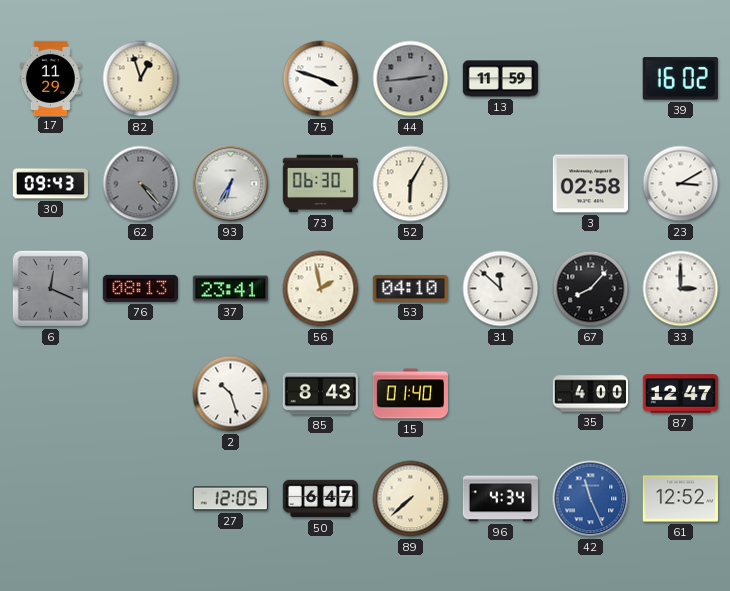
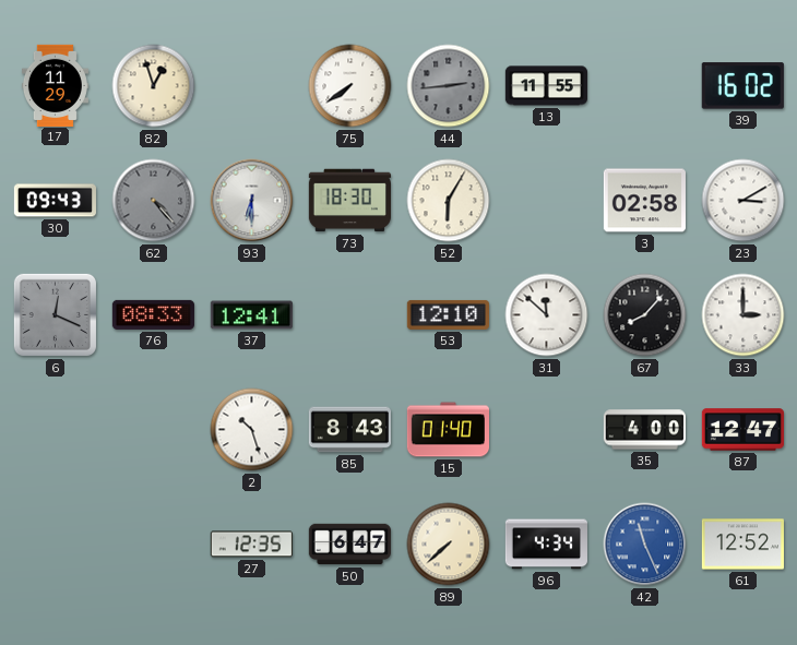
75: 3:48 -> 7:39 (350, 86)
13: 11:59 -> 11:55 (546, 86)
93: 6:35 -> 6:30 (252, 201)
73: 06:30 -> 18:30 (349, 201)
76: 08:13 -> 08:33 (153, 314)
37: 23:41 -> 12:41 (251, 315)
56: 1:58 -> none (321, 289)
53: 04:10 -> 12:10 (448, 314)
27: 12:05 -> 12:35 (251, 545)
